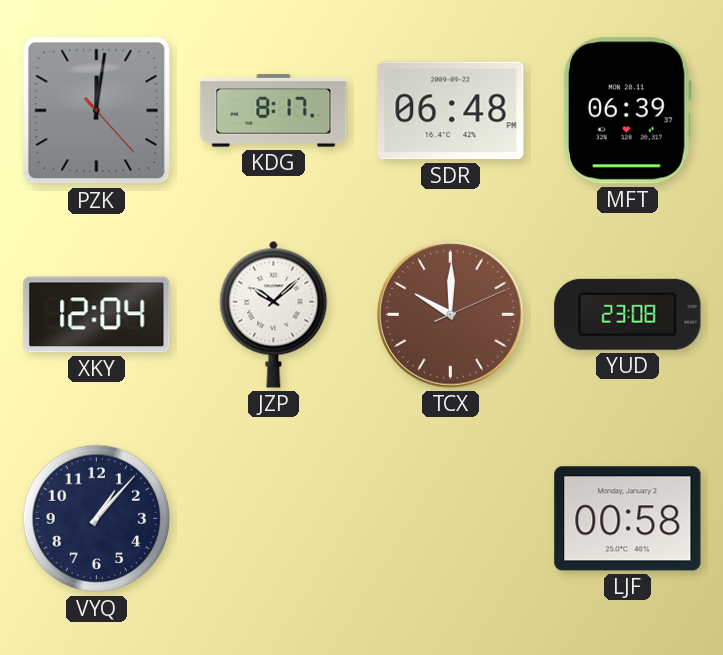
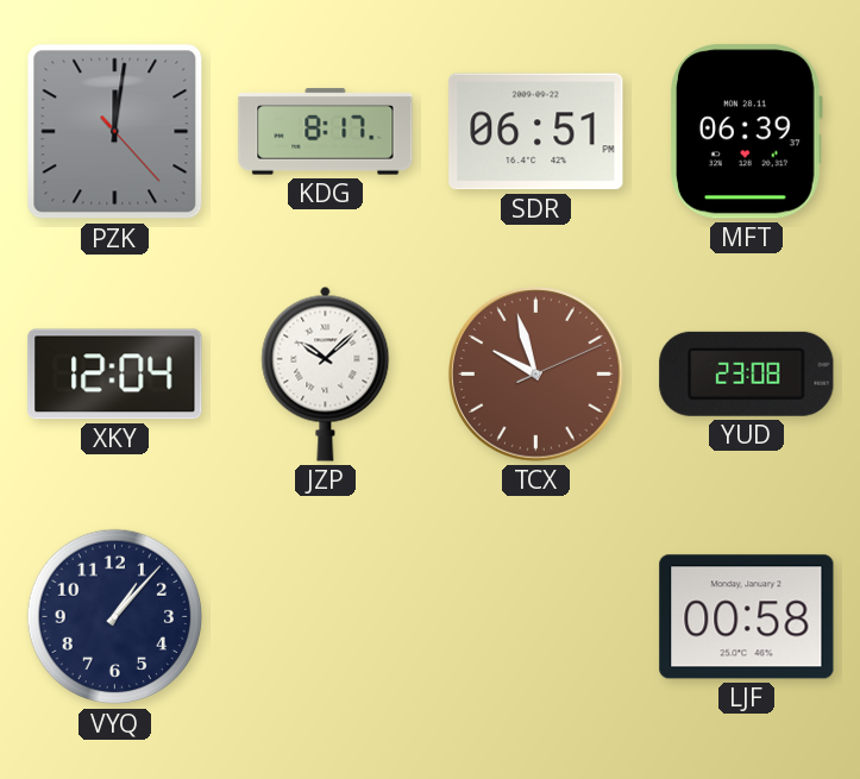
SDR: 06:48 -> 06:51 (536, 132)
TCX: 10:00 -> 9:57 (536, 375)
